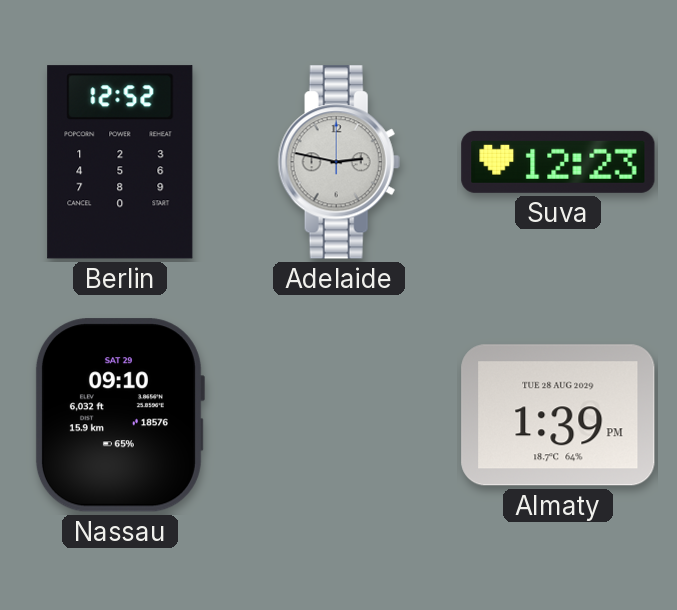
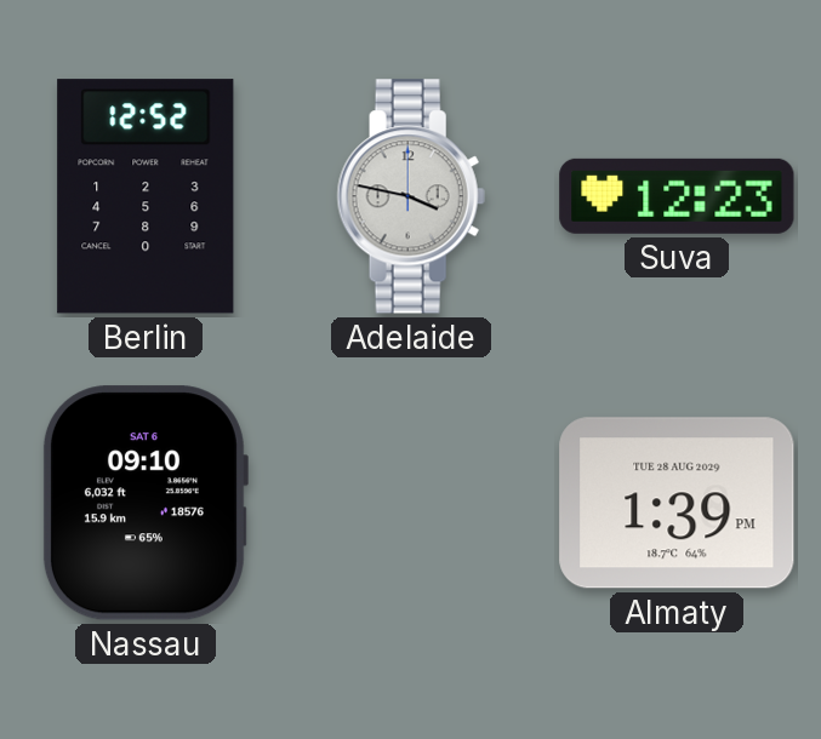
Adelaide: 2:47 -> 3:47 (411, 196)
Nassau date: SAT 29 -> SAT 6 (144, 503)
